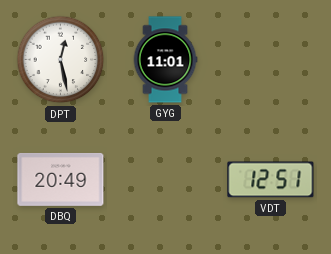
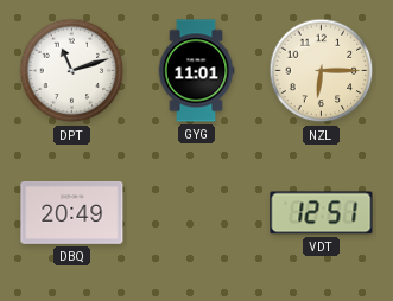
DPT: 12:28 -> 11:12 (72, 71)
NZL: none -> 6:15 (322, 71)
